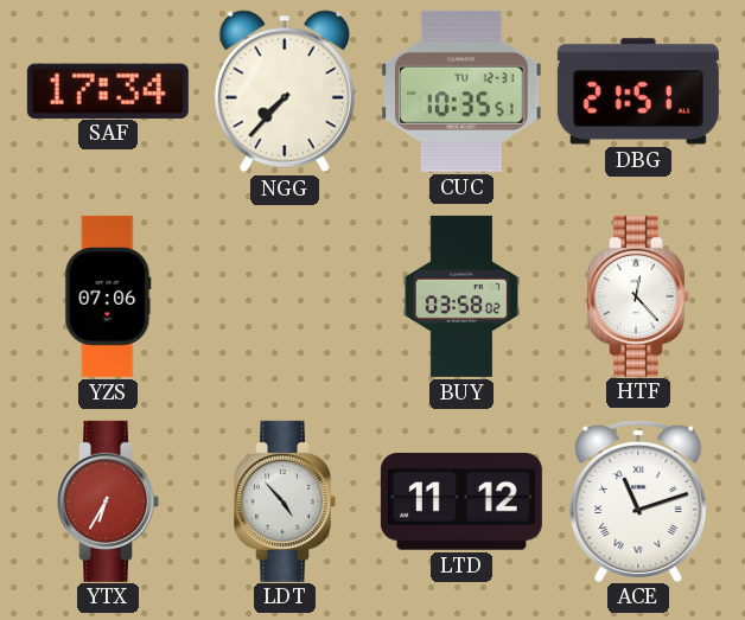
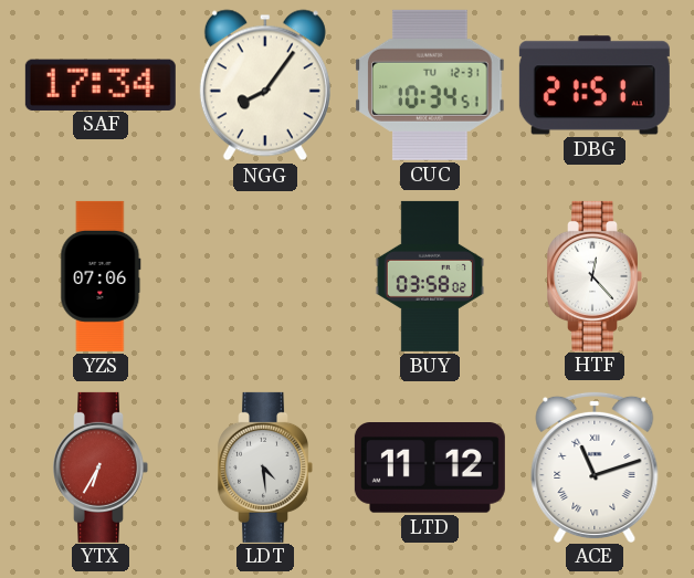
NGG: 7:37 -> 8:06 (265, 85)
CUC: 10:35 -> 10:34 (430, 85)
LDT: 4:53 -> 4:29 (265, 467)
